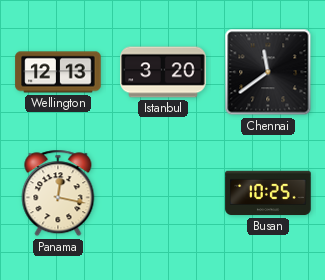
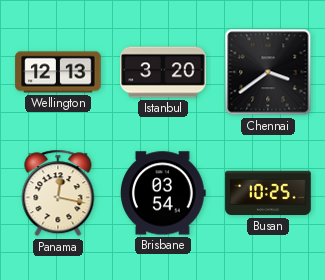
Chennai: 11:39 -> 3:39 (268, 72)
Brisbane: none -> 03:54 (164, 193)
